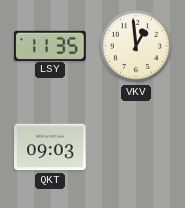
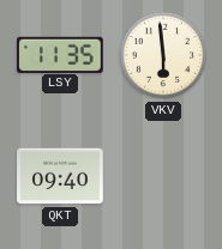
VKV: 12:59 -> 5:59 (162, 55)
QKT: 09:03 -> 09:40 (60, 176)
